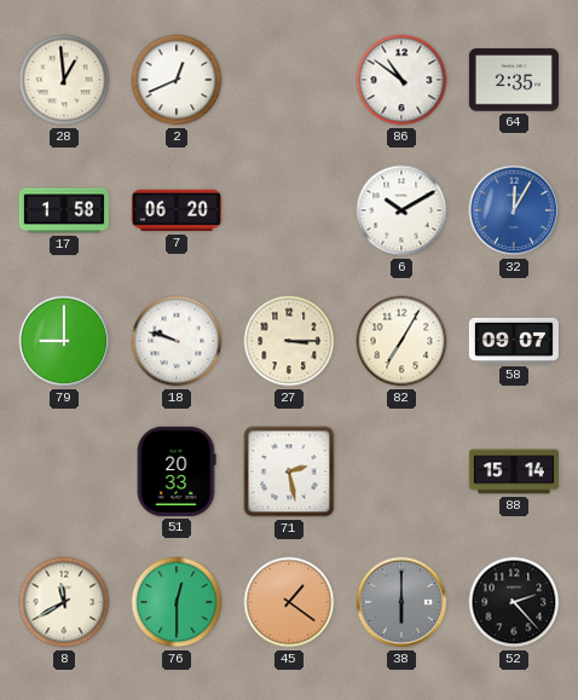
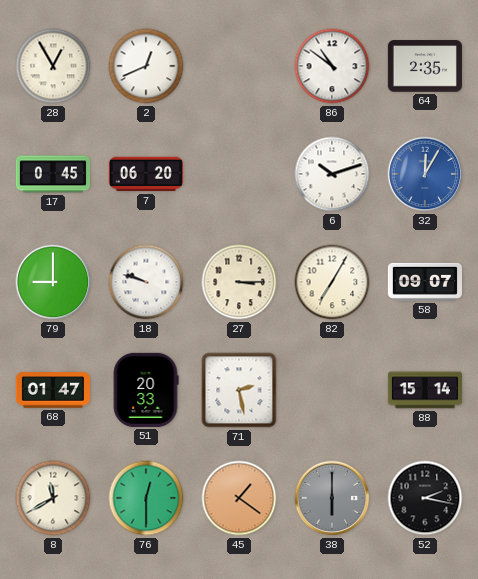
28: 12:59 -> 12:55 (53, 66)
17: 1:58 -> 0:45 (53, 174)
6: 10:10 -> 10:12 (332, 174)
68: none -> 01:47 (53, 390)
52: 2:23 -> 2:17 (425, 498)
